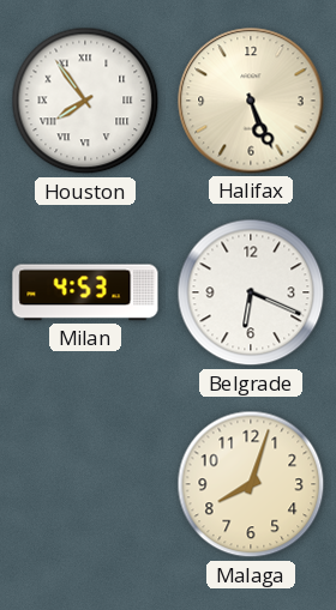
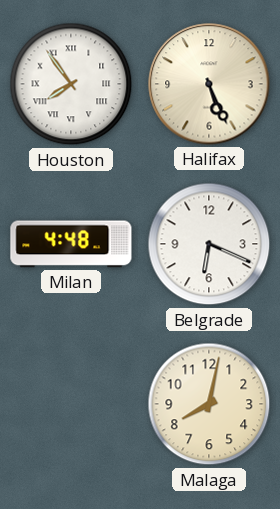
Milan: 4:53 -> 4:48 (71, 244)
Malaga: 8:03 -> 8:02 (209, 404)
